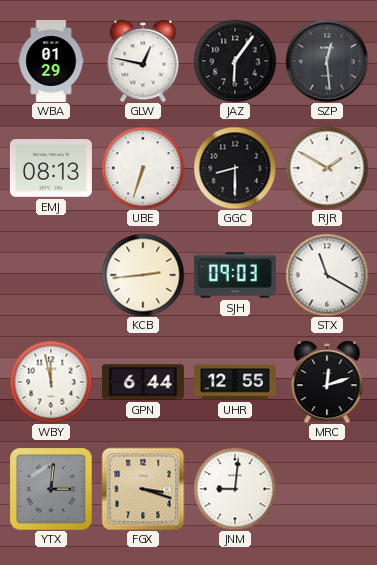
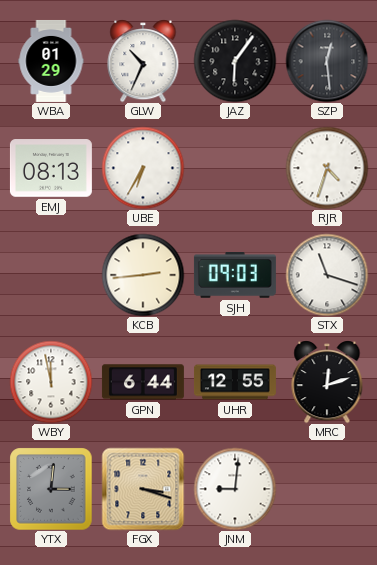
GLW: 12:47 -> 10:34 (143, 61)
UBE: 6:33 -> 6:35 (143, 168)
GGC: 8:30 -> none (235, 168)
RJR: 1:50 -> 4:33 (327, 168)
STX: 11:20 -> 11:18 (327, 275)
